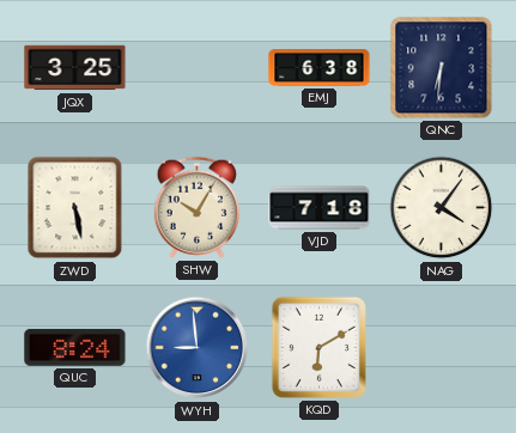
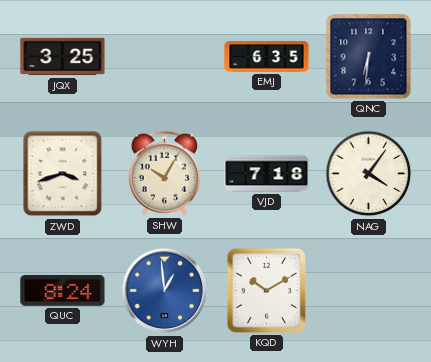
EMJ: 6:38 -> 6:35 (267, 57)
ZWD: 5:28 -> 3:42 (63, 174)
WYH: 8:59 -> 12:59 (165, 291)
KQD: 6:10 -> 10:10 (266, 290)
